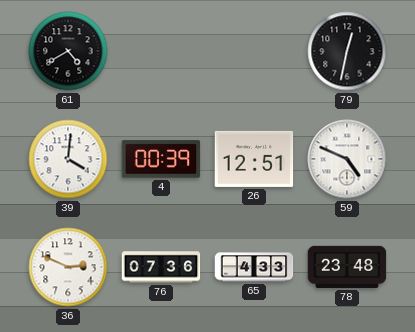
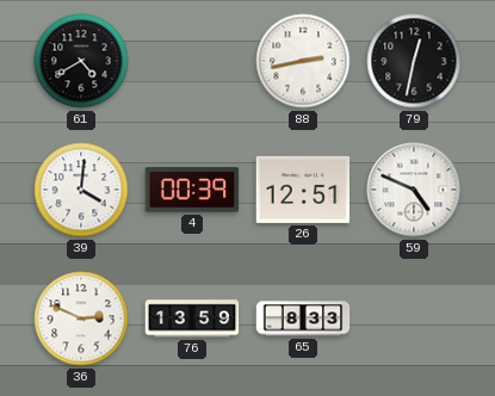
88: none -> 2:43 (303, 61)
76: 07:36 -> 13:59 (192, 318)
65: 4:33 -> 8:33 (303, 318)
78: 23:48 -> none (347, 267)
